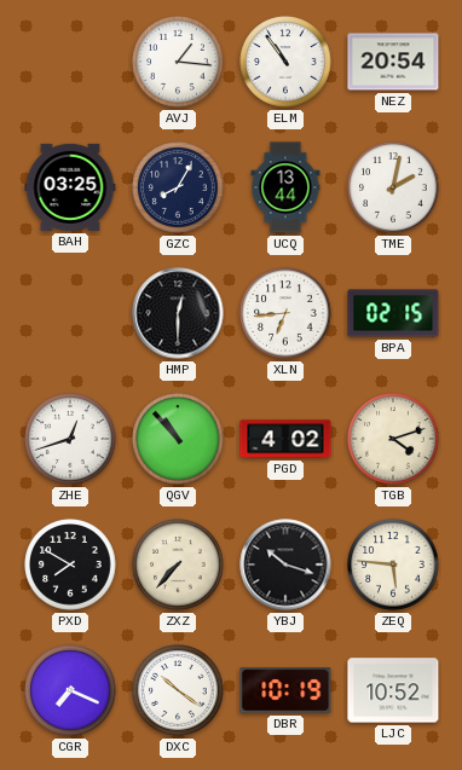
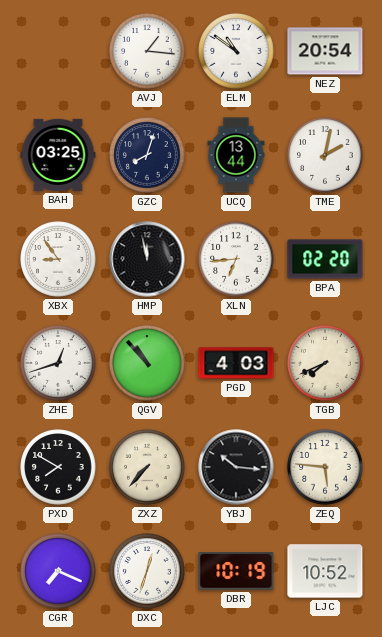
ELM: 10:54 -> 10:51 (236, 51)
GZC: 8:05 -> 8:03 (147, 155)
XBX: none -> 8:54 (58, 259)
HMP: 12:30 -> 11:58 (147, 259)
BPA: 02:15 -> 02:20 (325, 259)
PGD: 4:02 -> 4:03 (236, 363)
TGB: 4:12 -> 7:41 (325, 363)
YBJ: 10:18 -> 10:16 (236, 467)
DXC: 10:21 -> 12:33 (147, 571)
